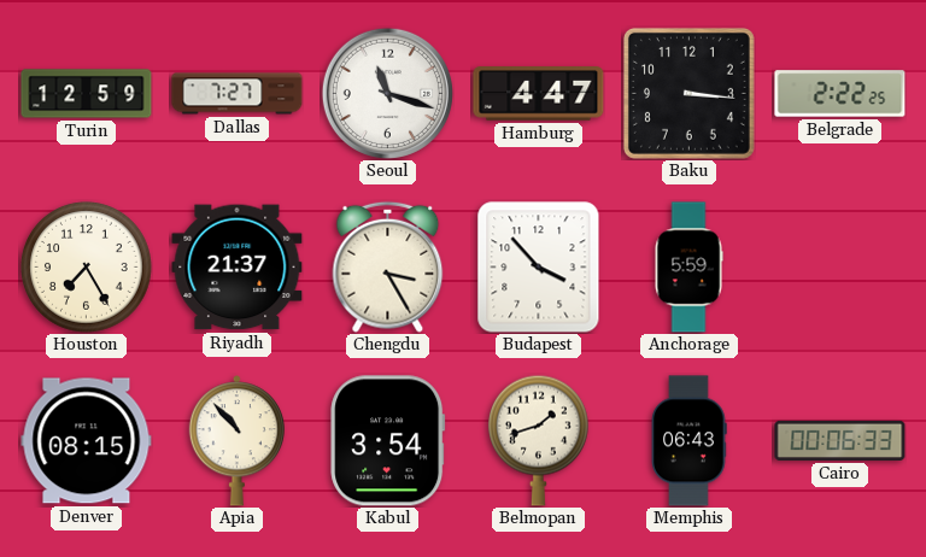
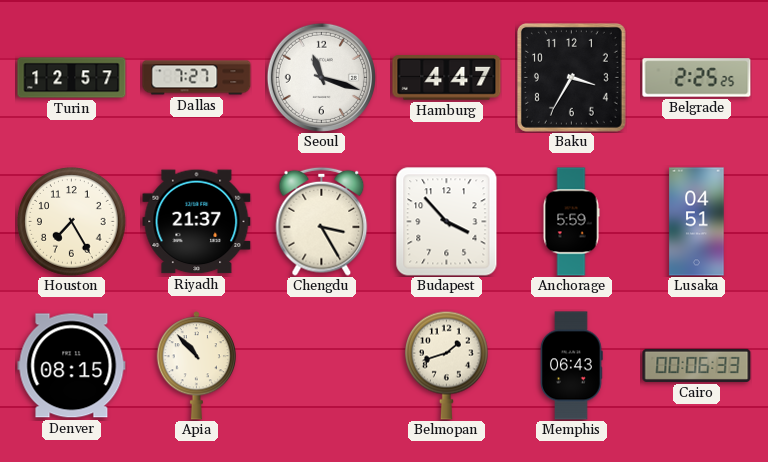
Turin: 12:59 -> 12:57 (72, 78)
Baku: 3:16 -> 3:35 (571, 77)
Belgrade: 2:22 -> 2:25 (697, 78)
Lusaka: none -> 04:51 (697, 222)
Kabul: 3:54 -> none (388, 441)
